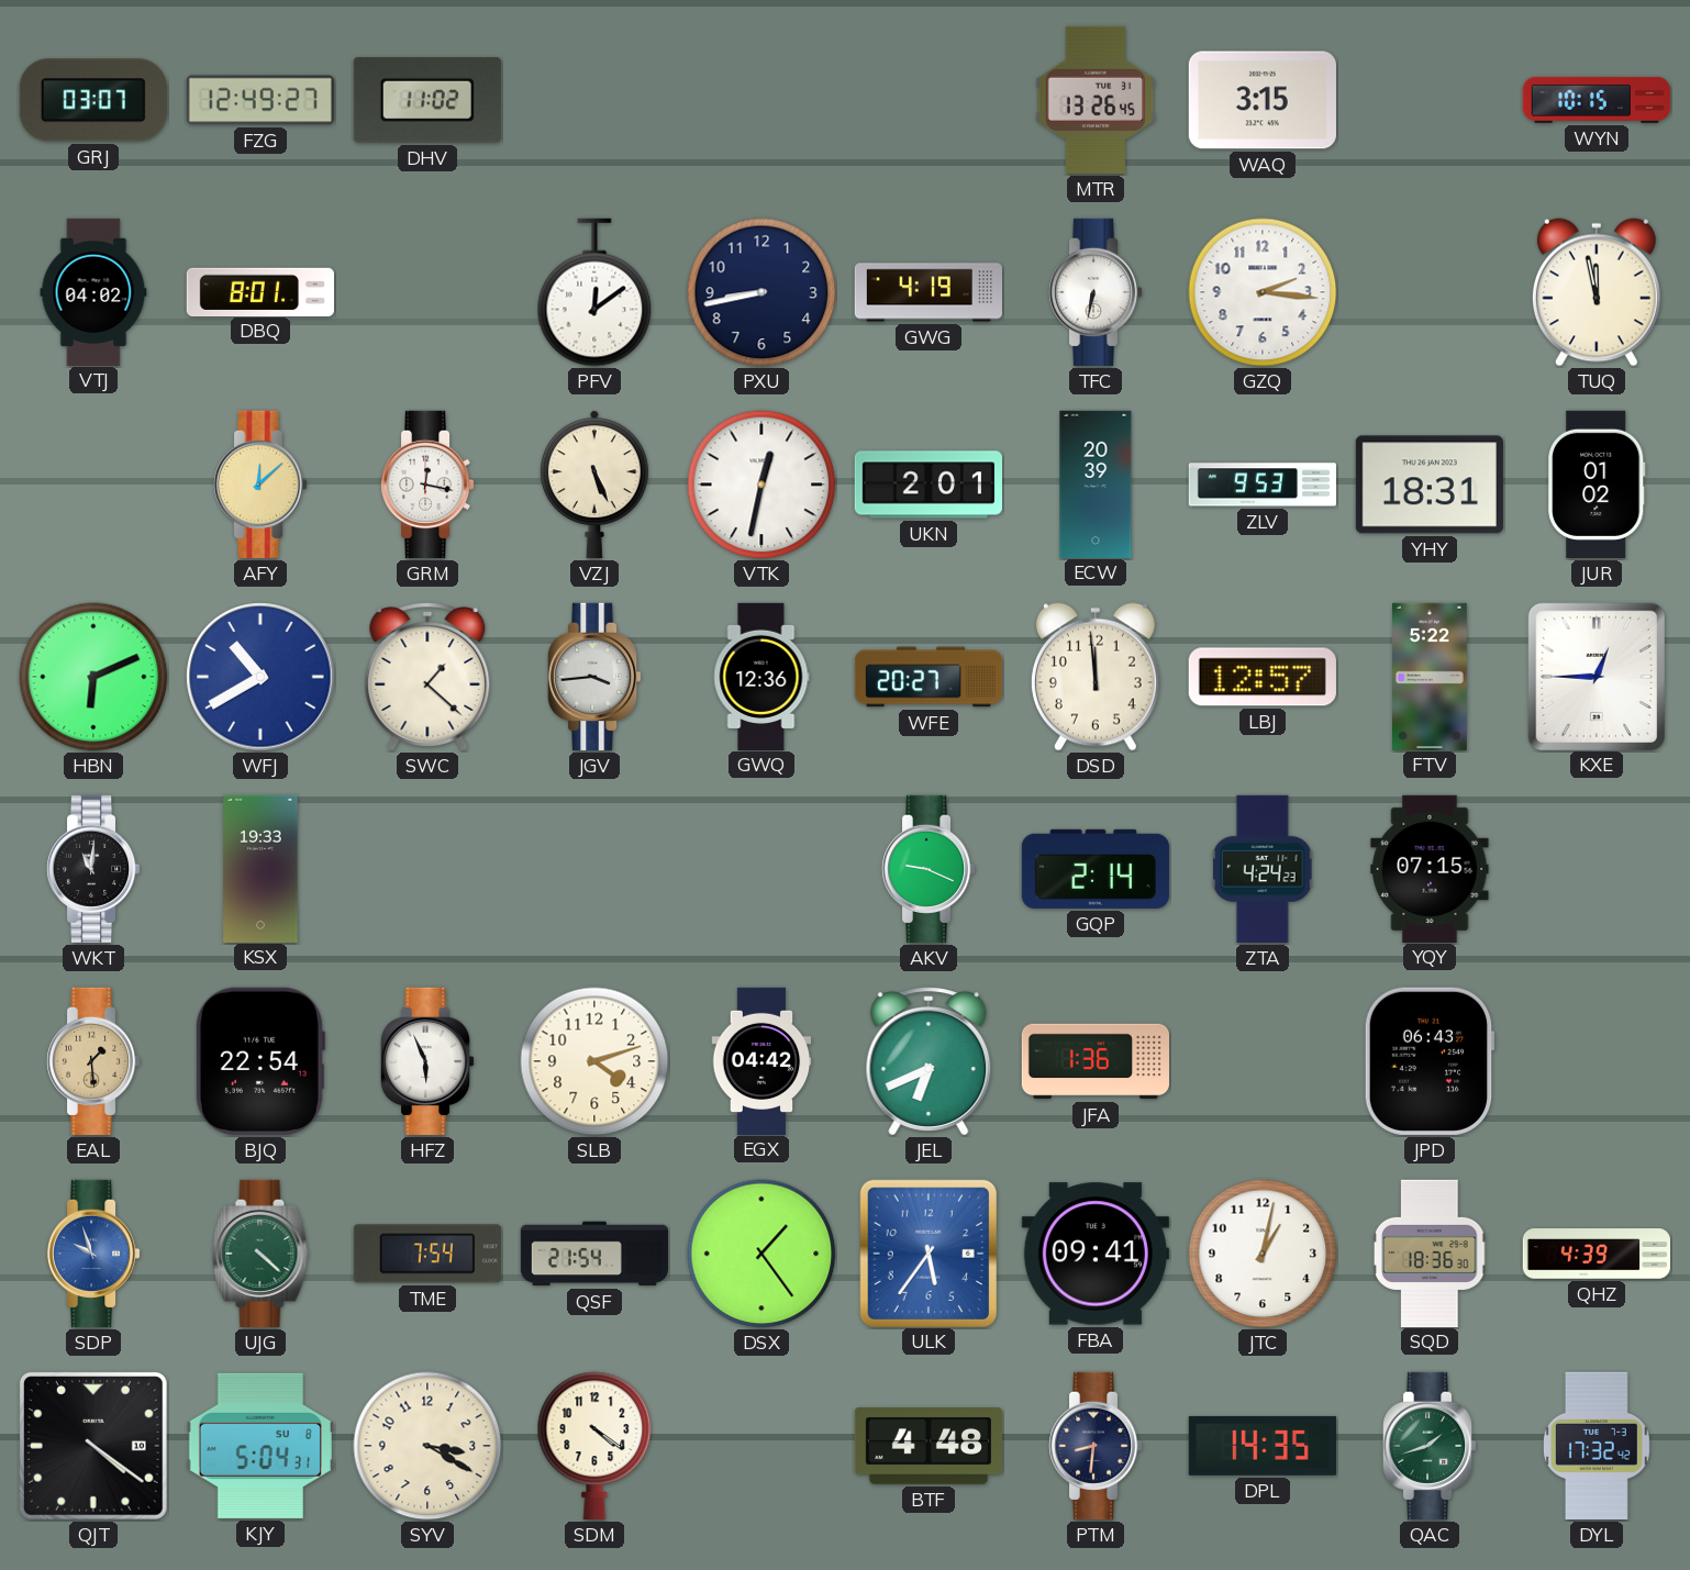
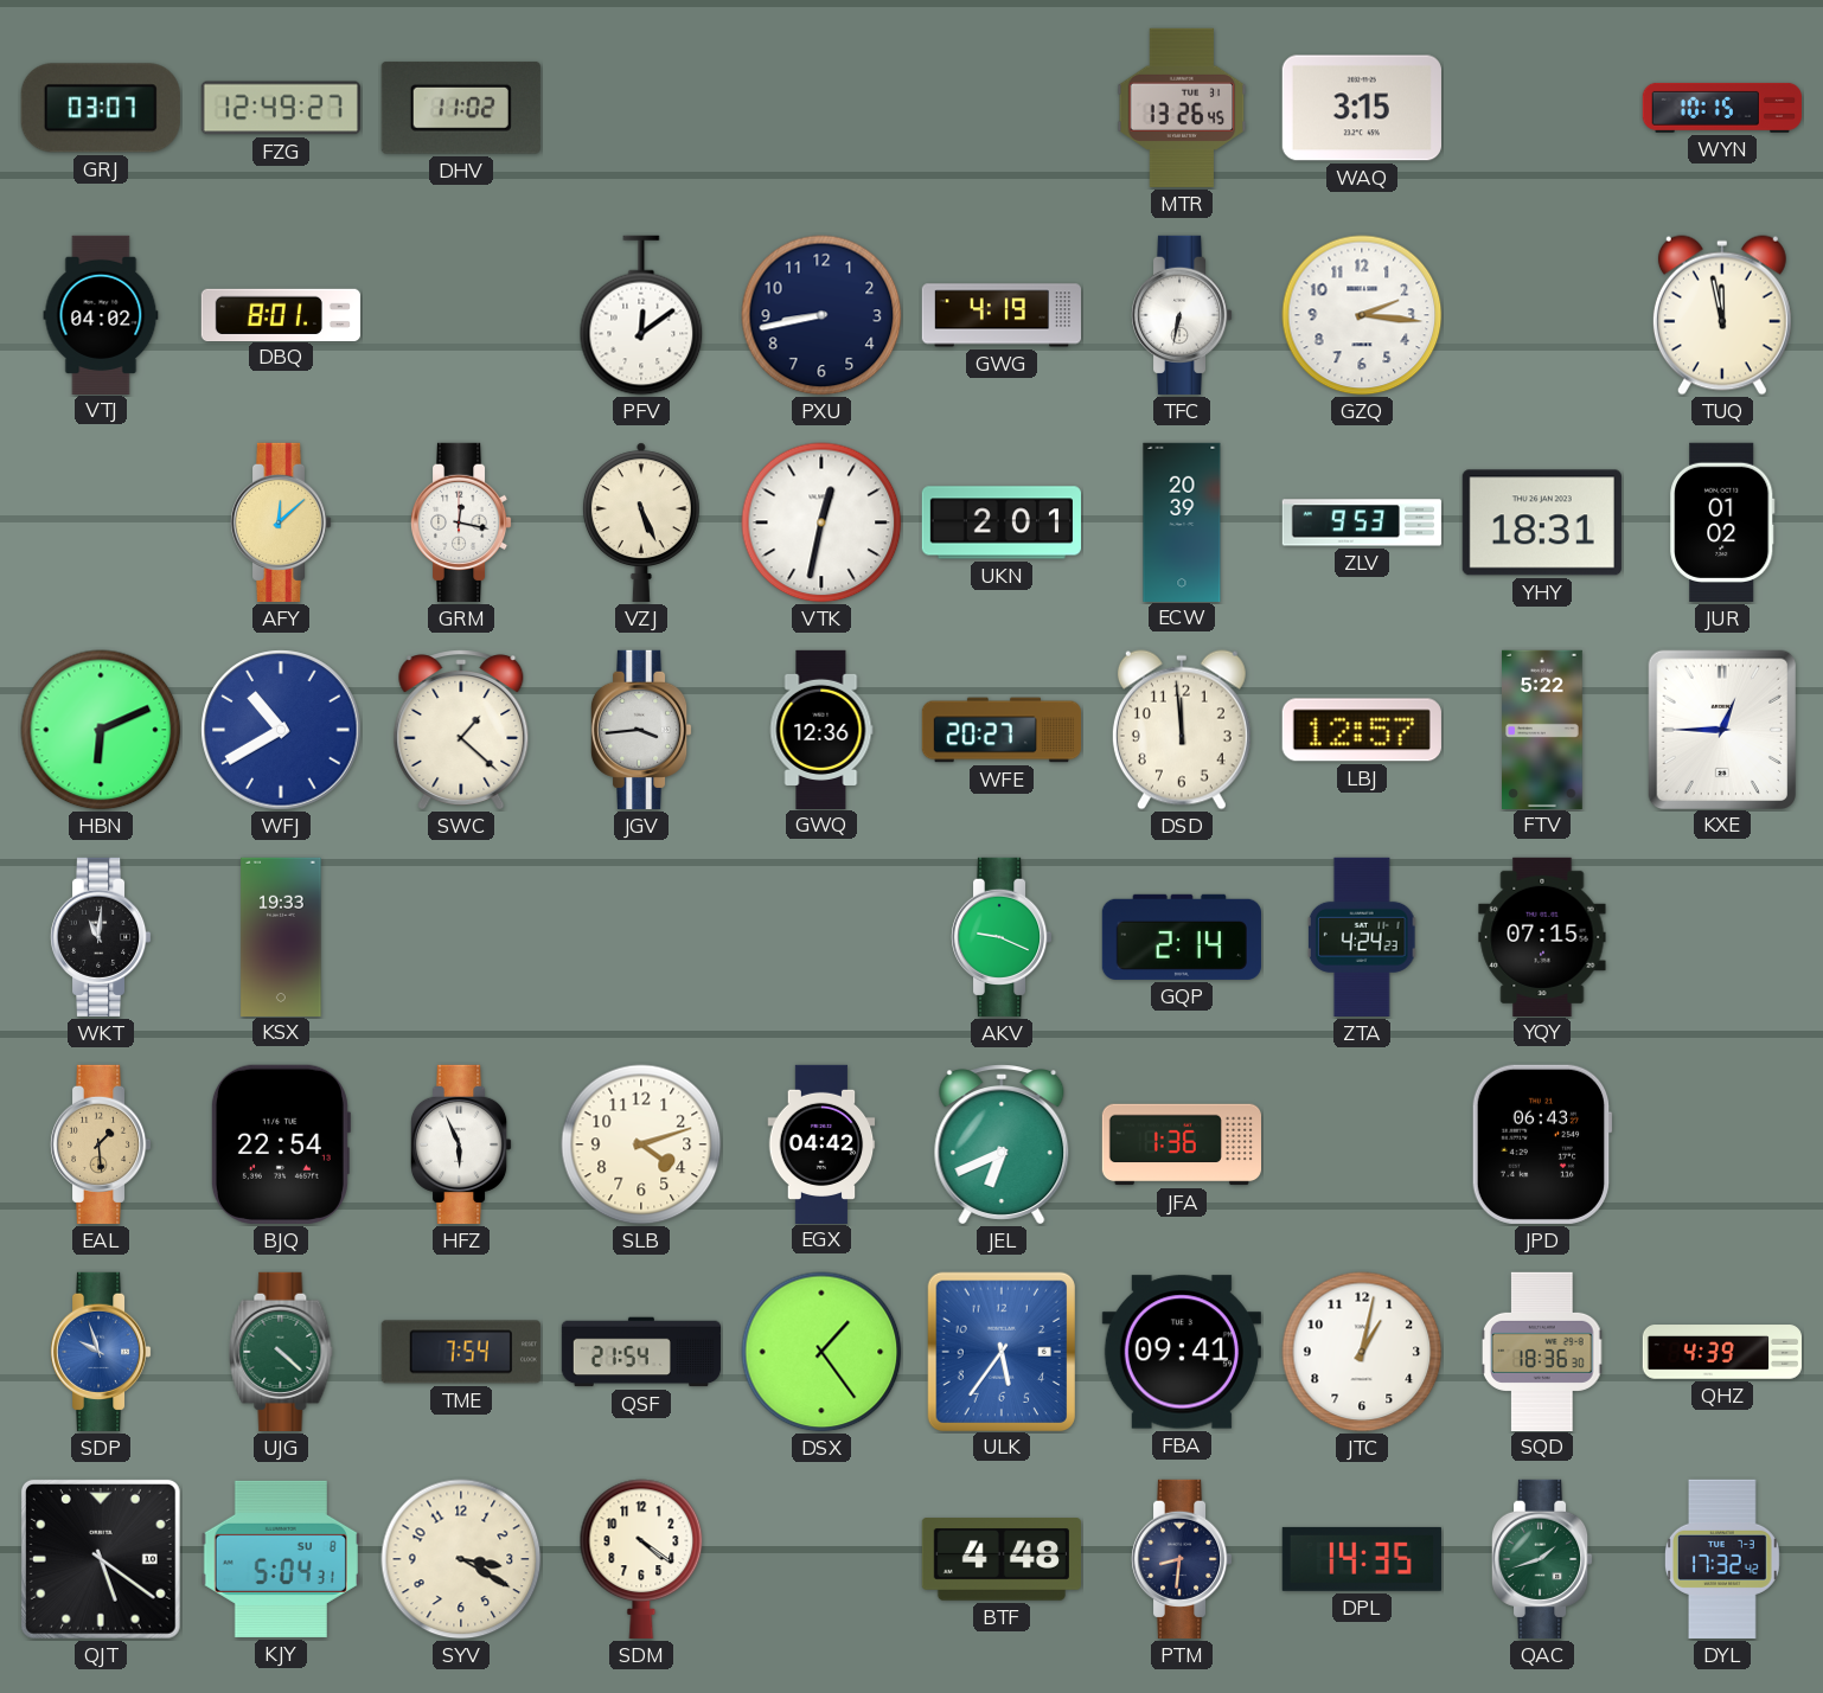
QJT: 4:21 -> 5:21 (101, 1559)
